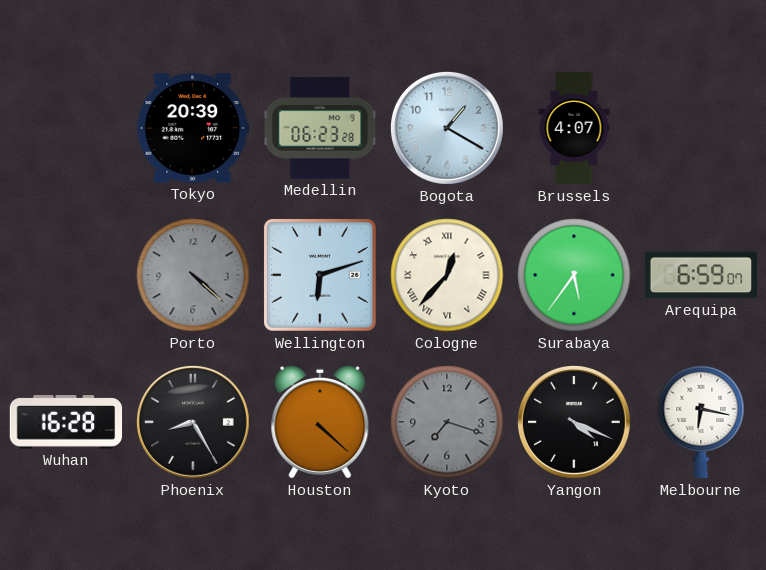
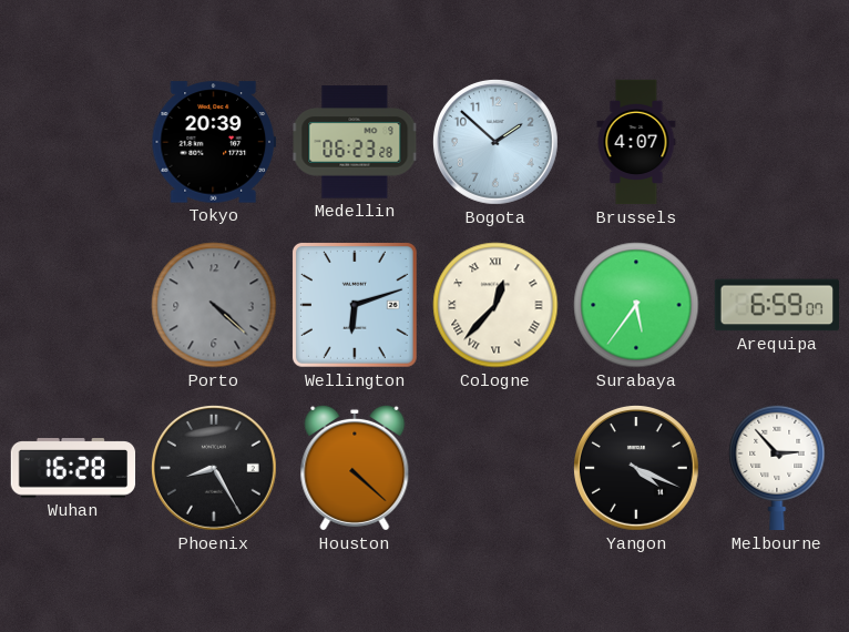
Bogota: 1:20 -> 1:52 (495, 142)
Kyoto: 7:18 -> none (447, 422)
Melbourne: 6:17 -> 2:53 (777, 468)
